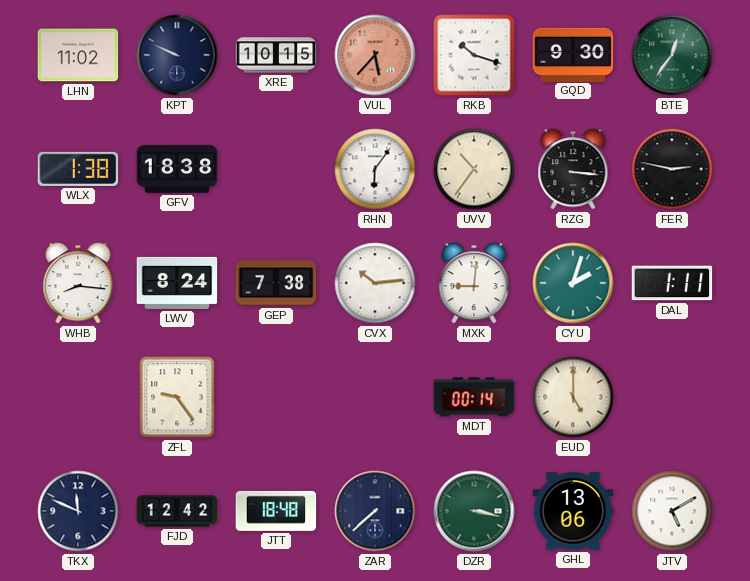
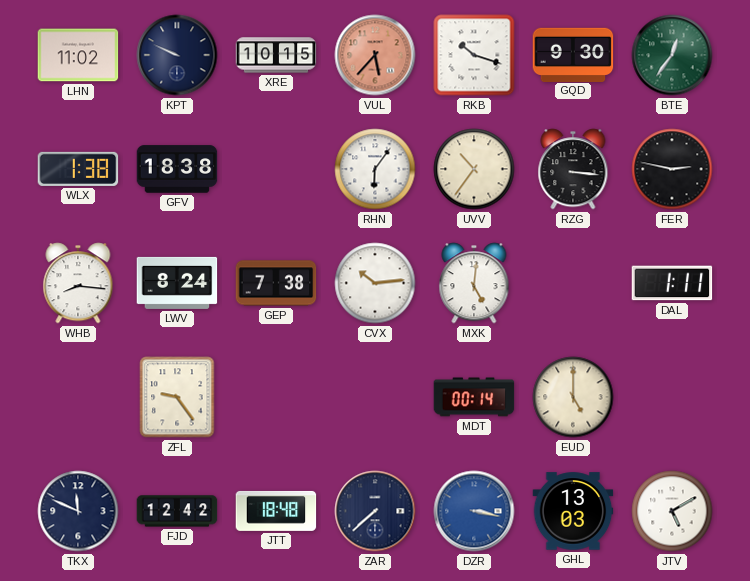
MXK: 9:01 -> 5:01 (474, 283)
CYU: 2:03 -> none (573, 283)
DZR dial: green -> blue (474, 511)
GHL: 13:06 -> 13:03 (573, 511)
